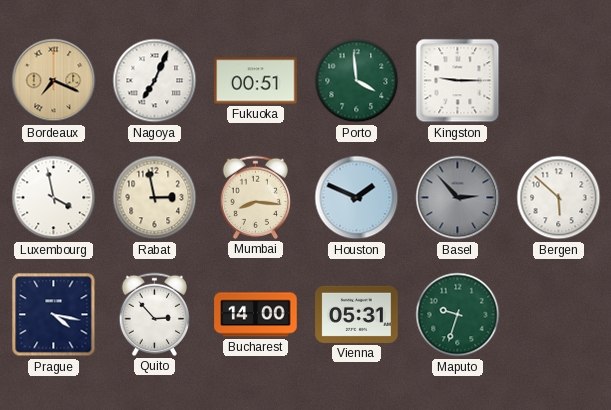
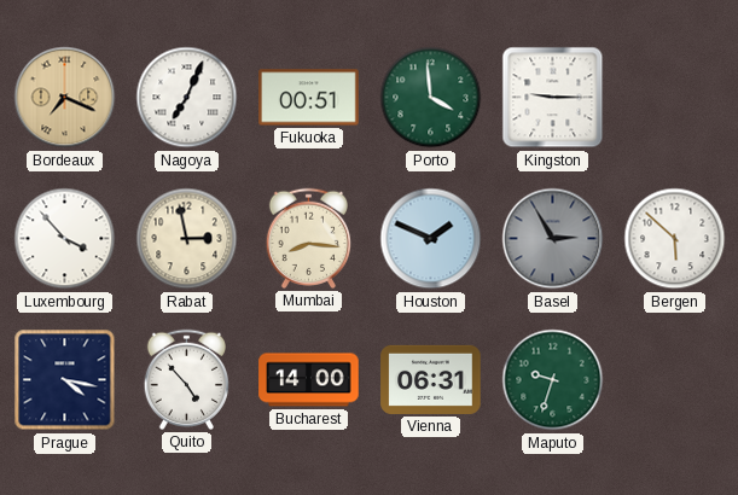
Luxembourg: 3:58 -> 3:53 (65, 239)
Basel: 2:53 -> 2:55 (553, 239)
Quito: 2:53 -> 4:53 (186, 379)
Vienna: 05:31 -> 06:31 (431, 379)
